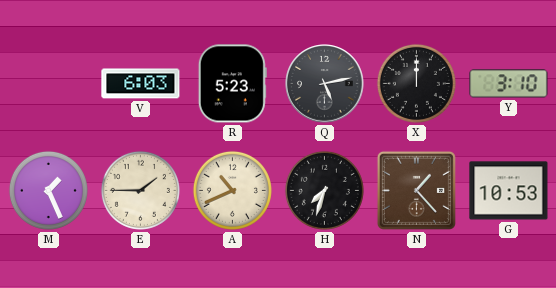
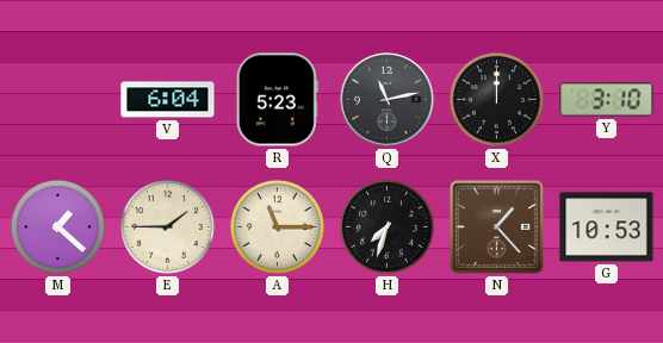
V: 6:03 -> 6:04 (168, 100)
Q: 5:13 -> 11:13 (388, 100)
M: 1:26 -> 1:22 (57, 226)
A: 10:41 -> 11:15 (277, 226)
